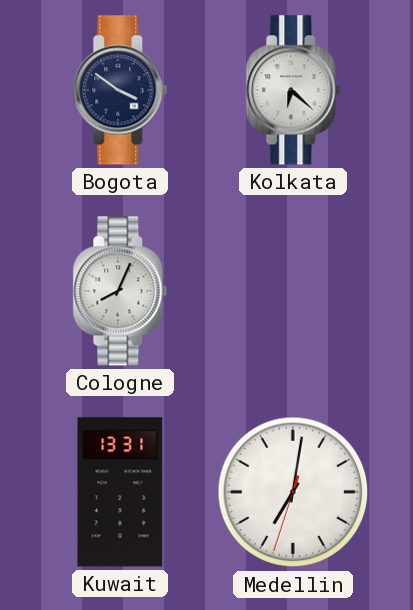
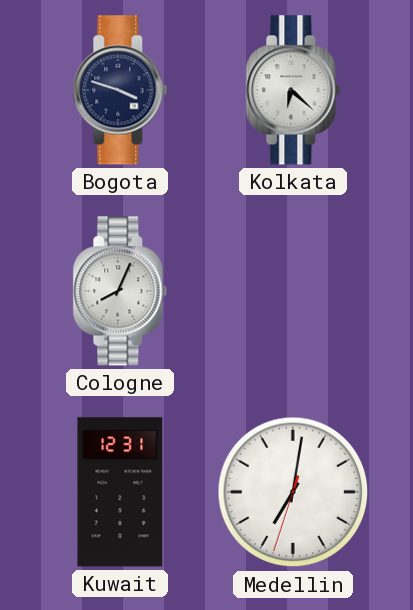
Bogota: 3:51 -> 3:48 (120, 90)
Kuwait: 13:31 -> 12:31 (120, 492)
